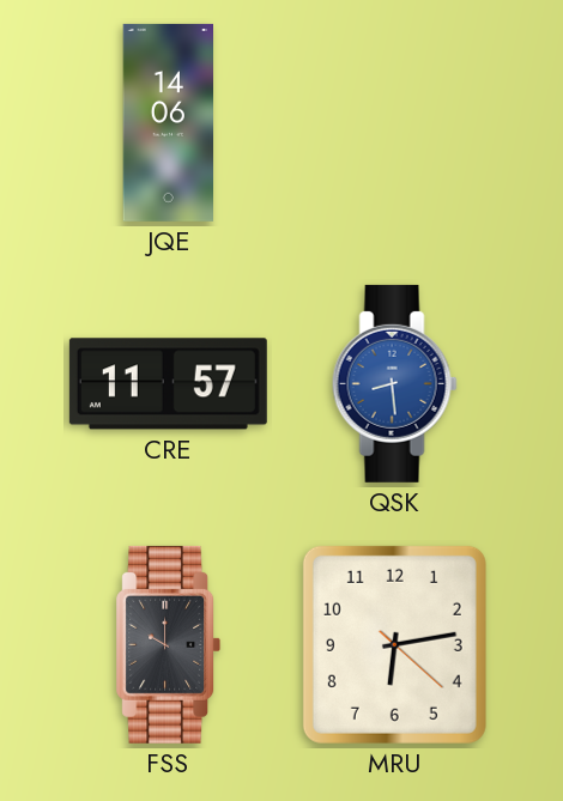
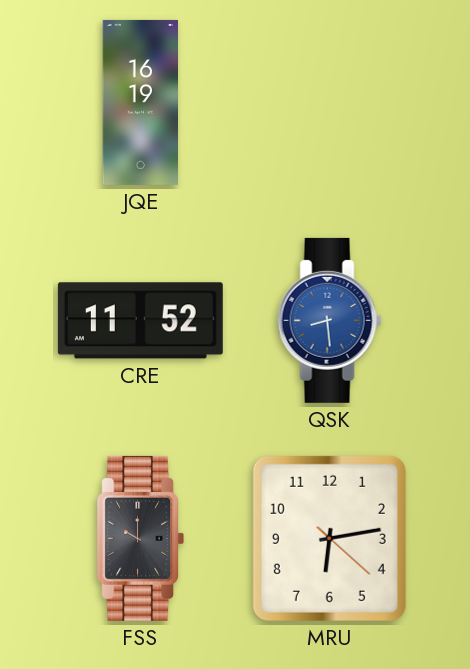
JQE: 14:06 -> 16:19 (141, 102)
CRE: 11:57 -> 11:52 (140, 321)
